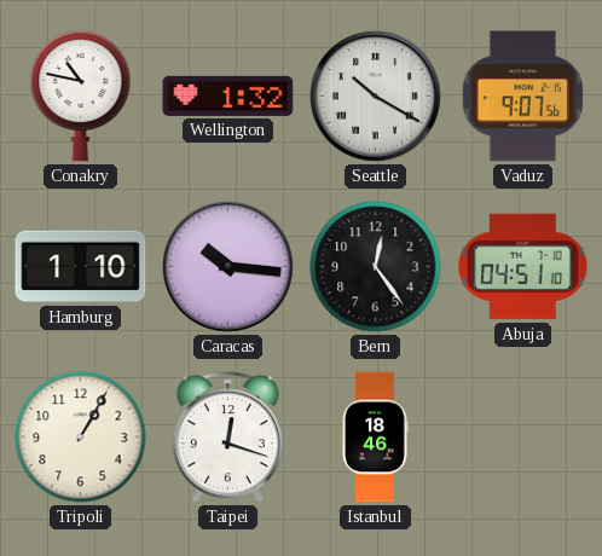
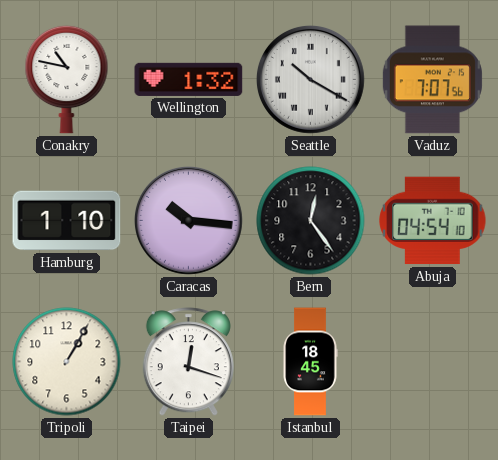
Vaduz: 9:07 -> 7:07 (432, 80)
Abuja: 04:51 -> 04:54 (433, 221)
Istanbul: 18:46 -> 18:45 (310, 362)
